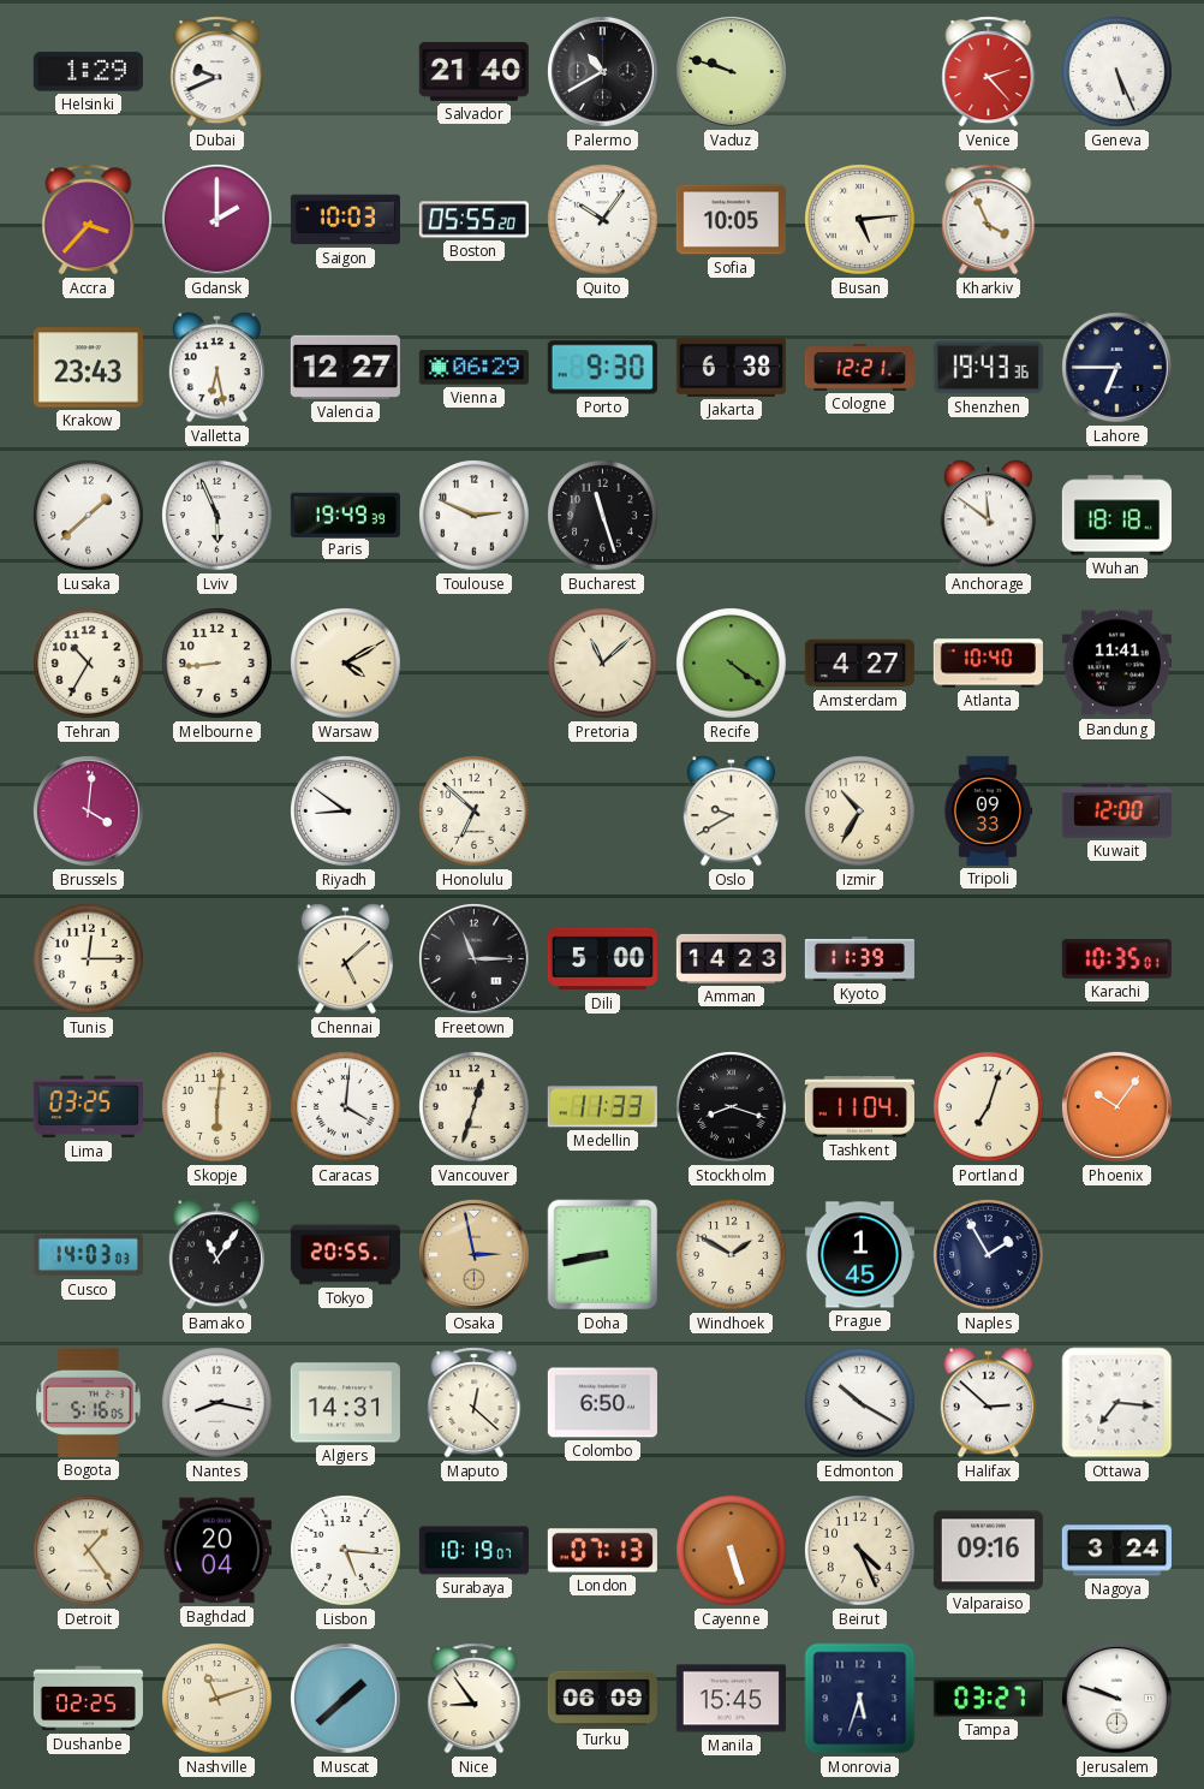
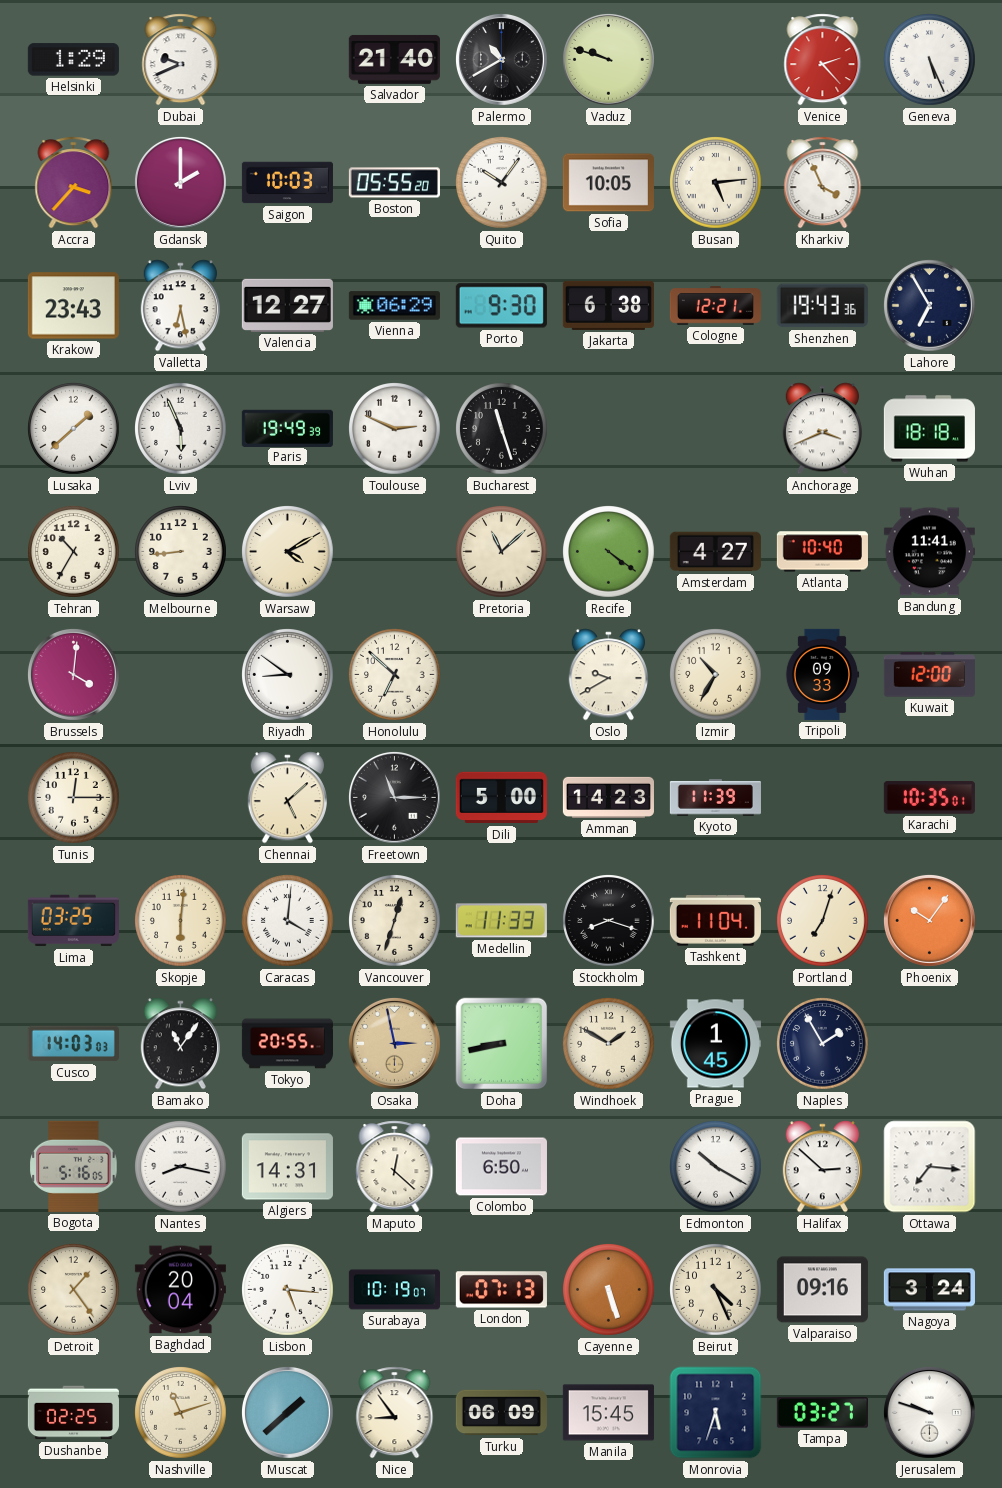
Lahore: 6:45 -> 6:55 (929, 305)
Anchorage: 11:51 -> 3:41 (822, 429)
